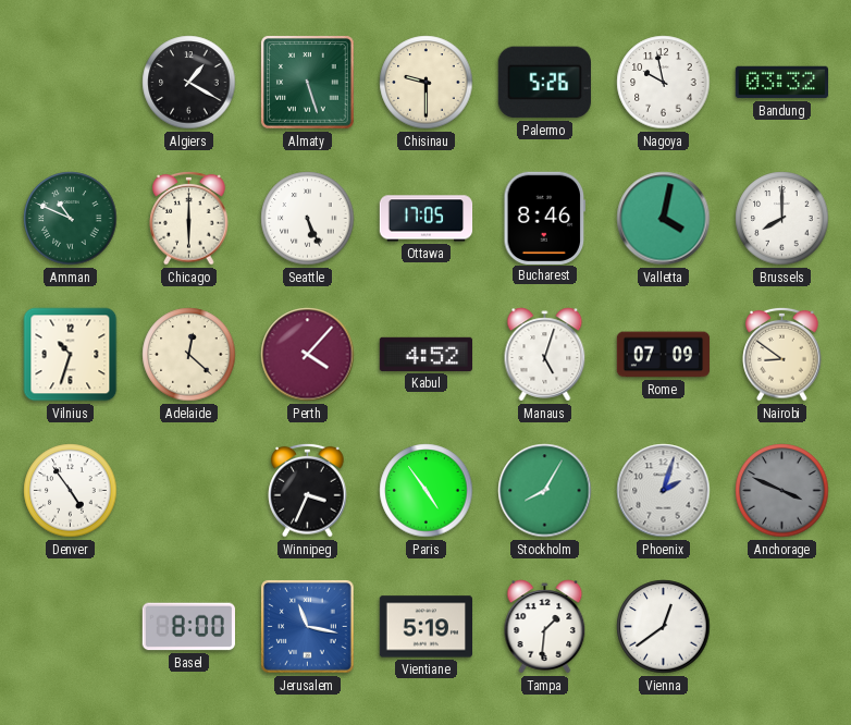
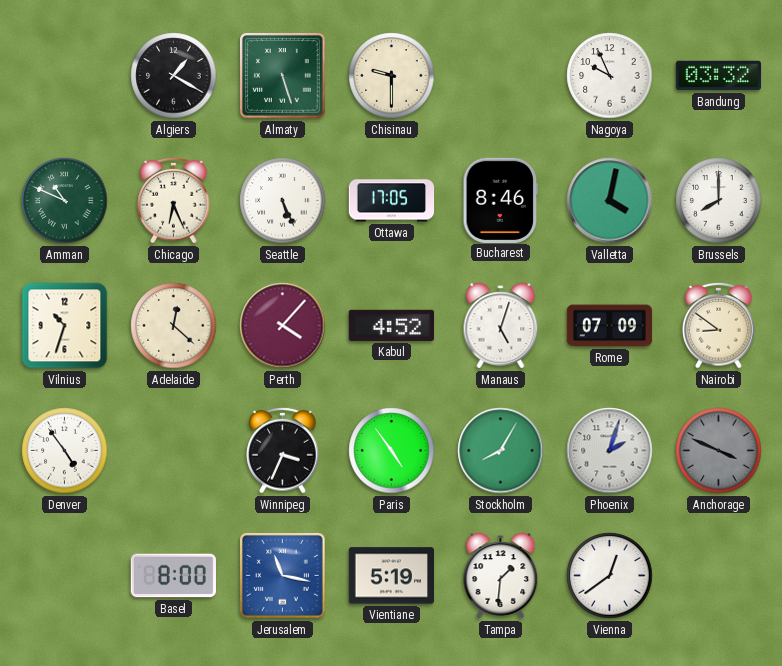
Palermo: 5:26 -> none (544, 83)
Nagoya: 9:58 -> 9:56 (610, 76)
Chicago: 6:00 -> 6:26 (174, 200)
